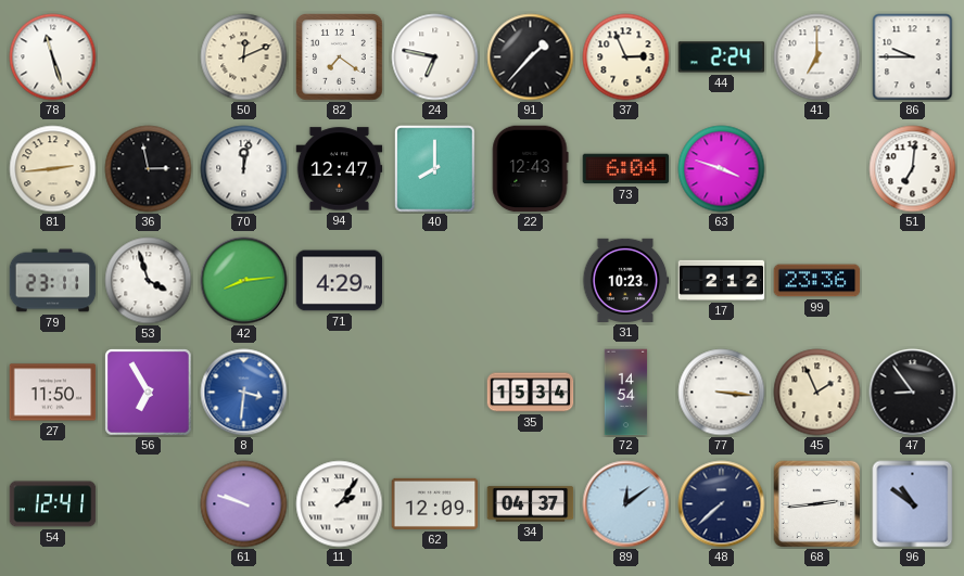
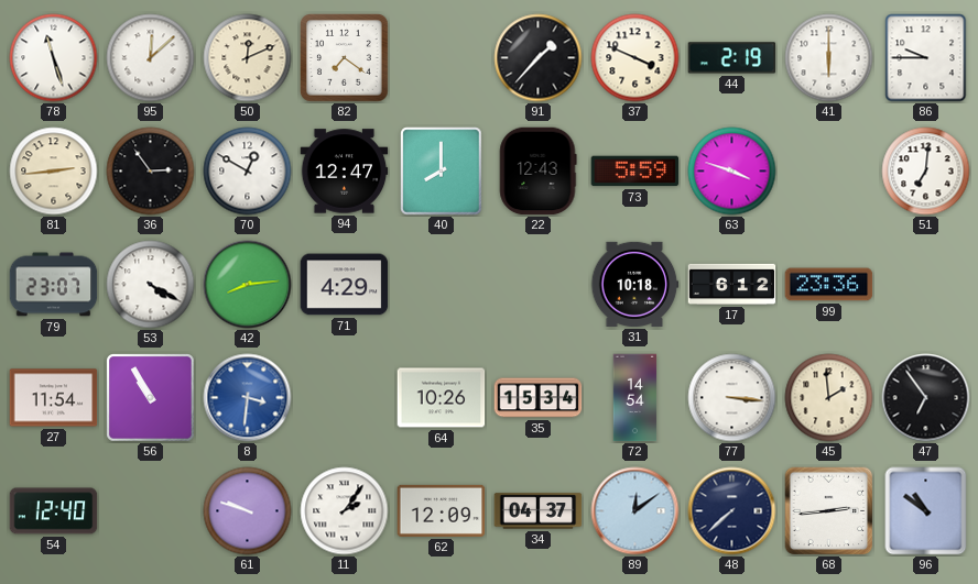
95: none -> 12:08 (151, 58)
24: 6:47 -> none (435, 57)
37: 2:56 -> 3:49 (635, 58)
44: 2:24 -> 2:19 (732, 58)
41: 7:00 -> 6:00 (829, 58)
36: 2:58 -> 2:54 (151, 172)
70: 12:02 -> 12:50 (248, 172)
73: 6:04 -> 5:59 (635, 172)
79: 23:11 -> 23:07 (54, 285)
53: 3:57 -> 4:20 (151, 285)
31: 10:23 -> 10:18 (635, 284)
17: 2:12 -> 6:12 (732, 284)
27: 11:50 -> 11:54 (54, 398)
56: 6:55 -> 10:55 (151, 398)
64: none -> 10:26 (442, 398)
45: 1:56 -> 1:59 (829, 398)
47: 8:54 -> 6:54 (926, 398)
54: 12:41 -> 12:40 (54, 511)
